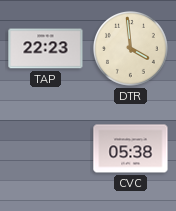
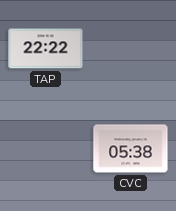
TAP: 22:23 -> 22:22 (46, 49)
DTR: 3:59 -> none (130, 48)
